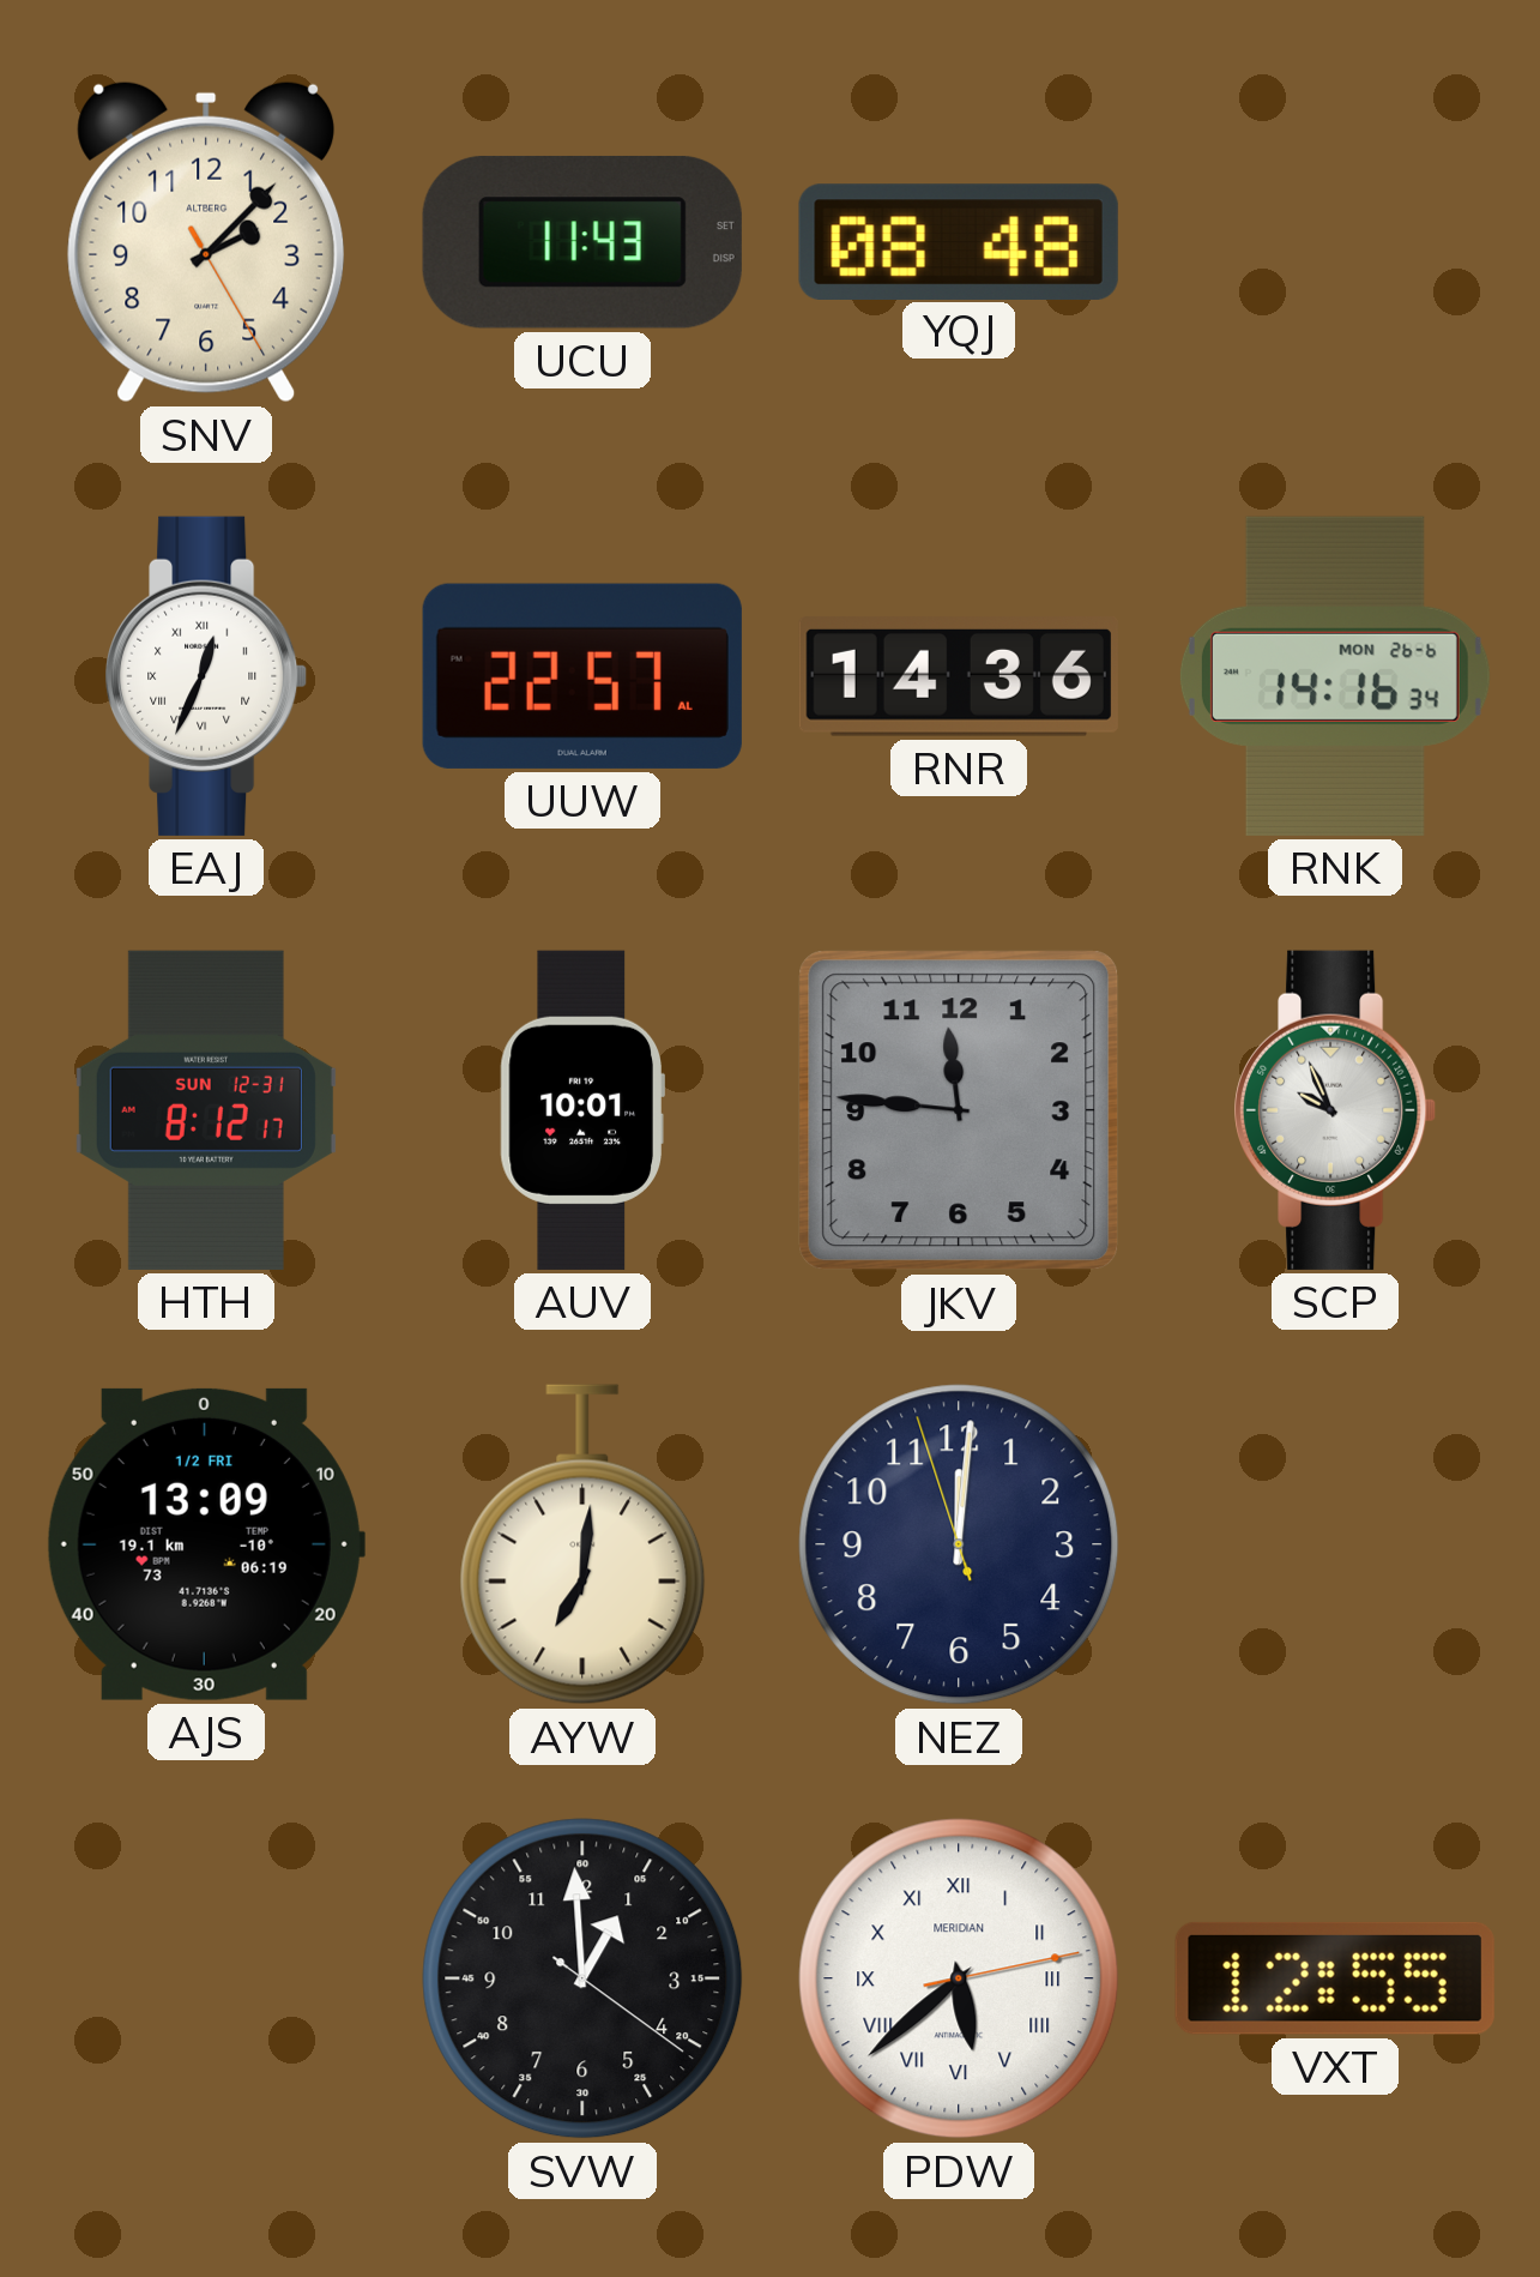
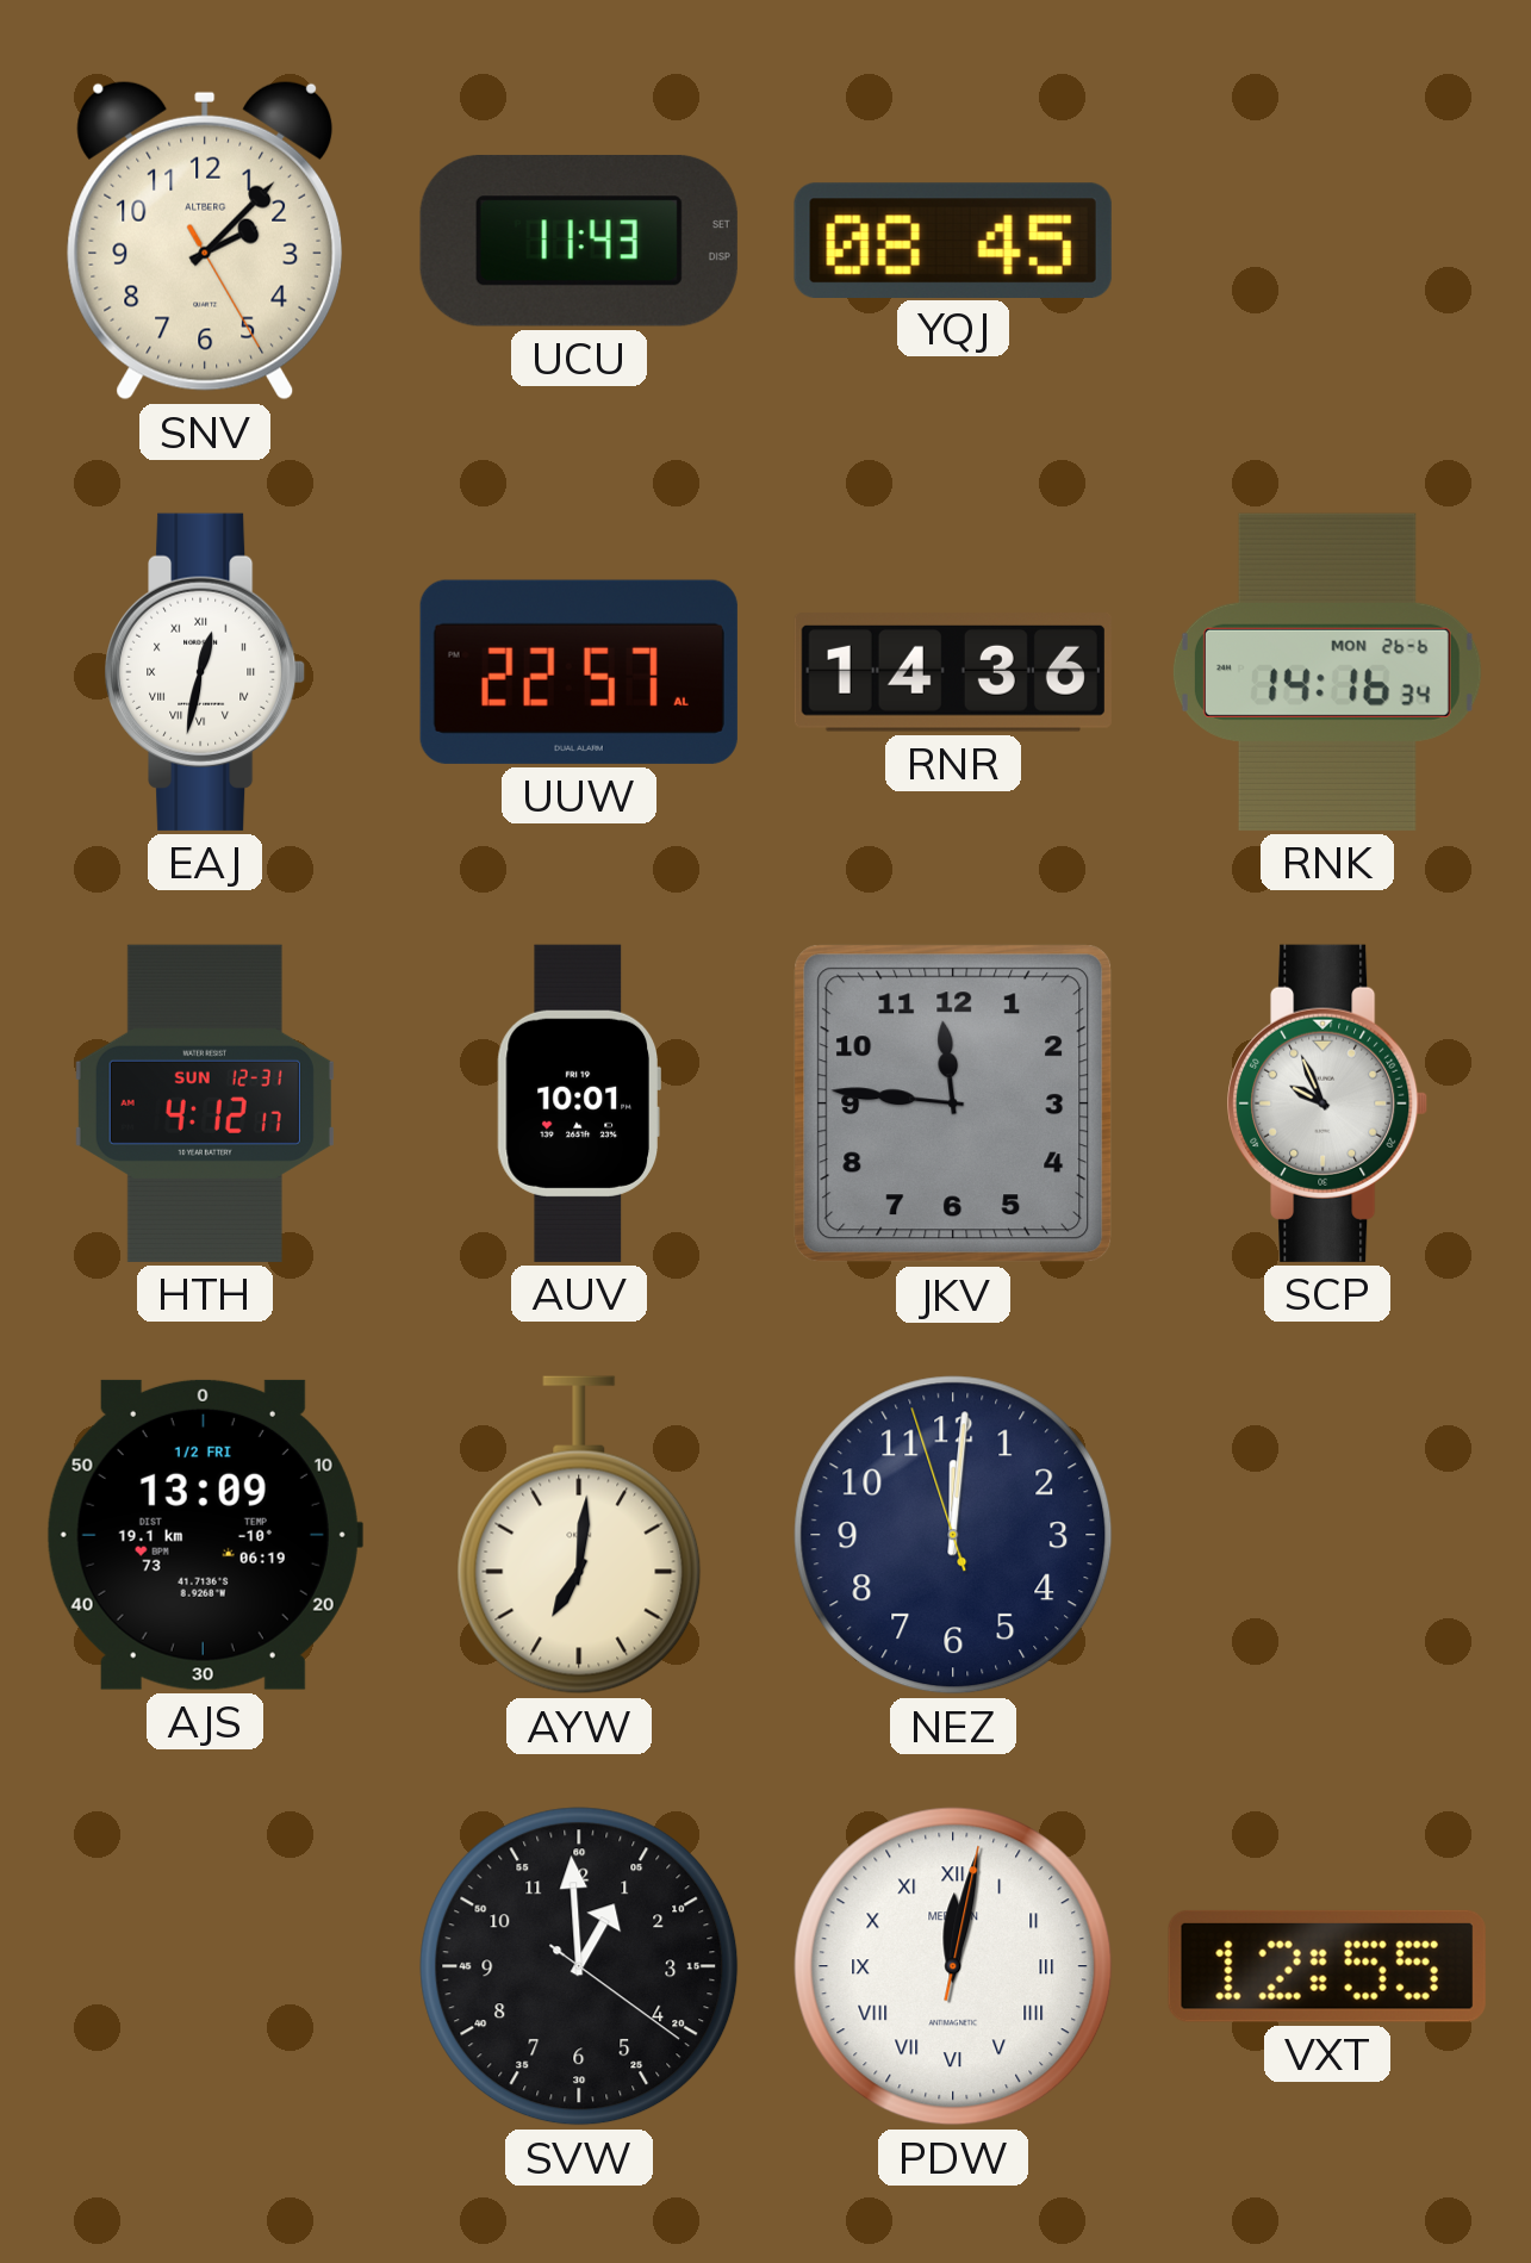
YQJ: 08:48 -> 08:45 (953, 240)
EAJ: 12:34 -> 12:32 (205, 672)
HTH: 8:12 -> 4:12 (205, 1103)
PDW: 5:38 -> 12:02 (953, 1966)
